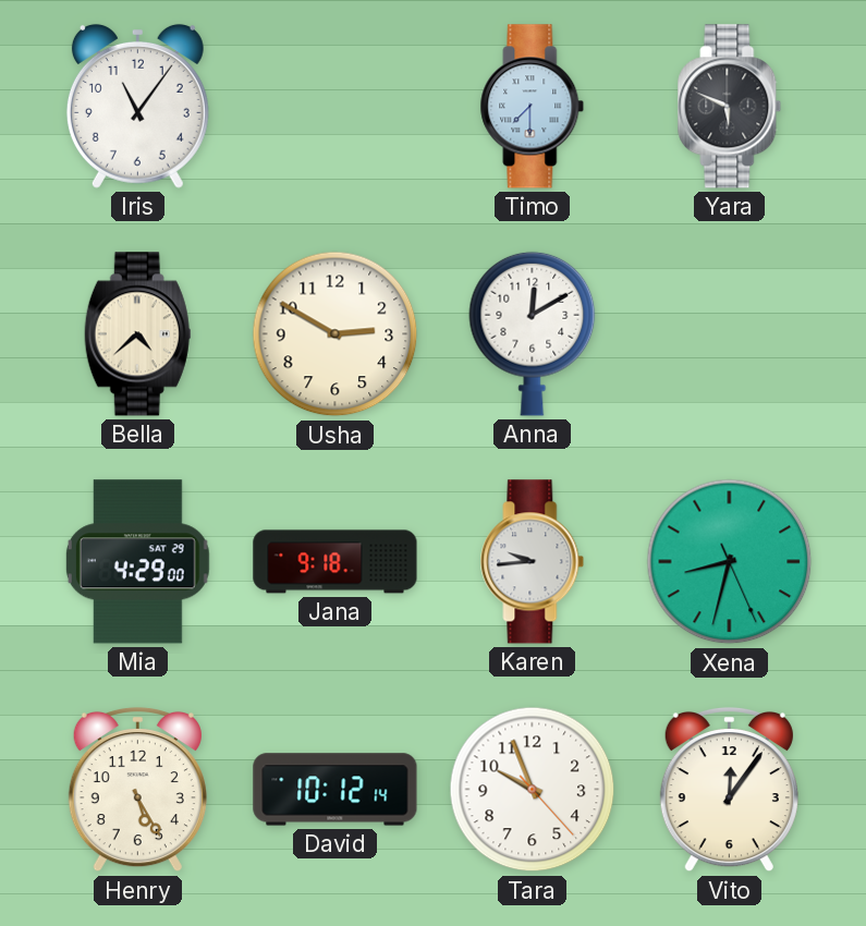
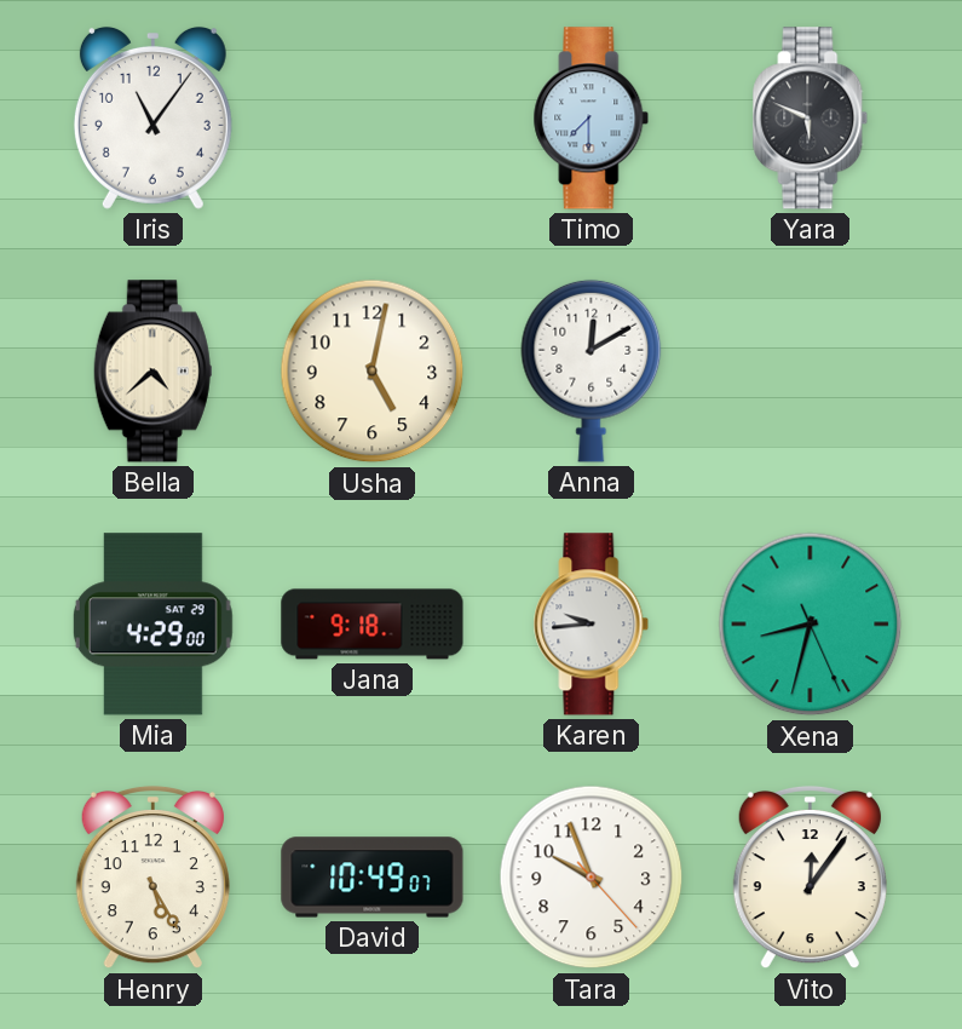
Usha: 2:50 -> 5:02 (373, 372)
David: 10:12 -> 10:49 (373, 878)
